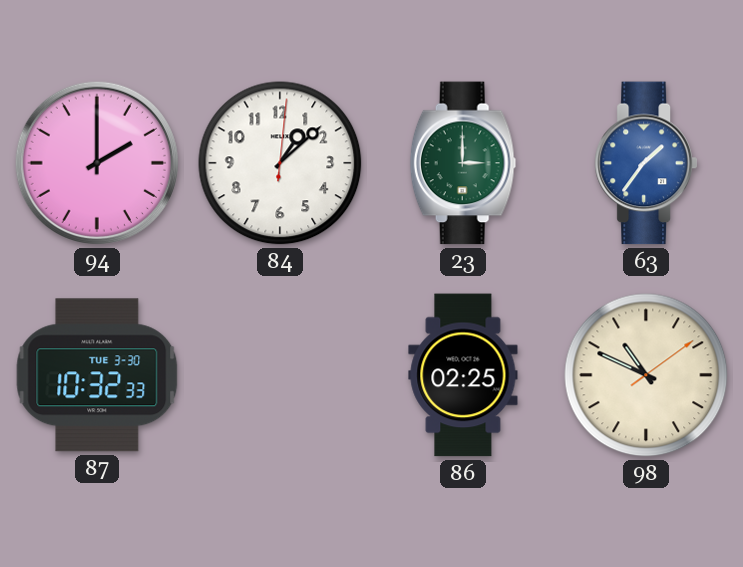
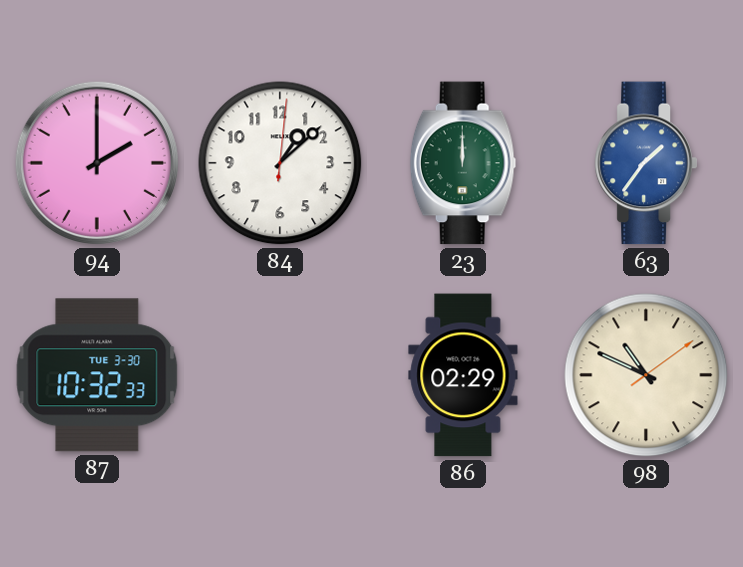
23: 3:00 -> 12:00 (463, 163)
86: 02:25 -> 02:29 (463, 375)
